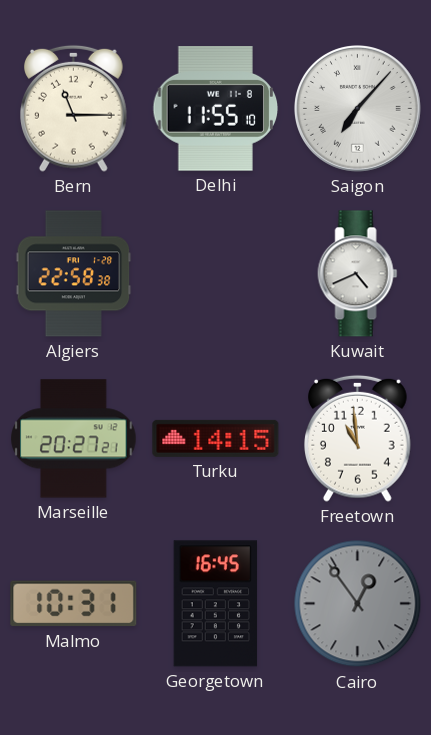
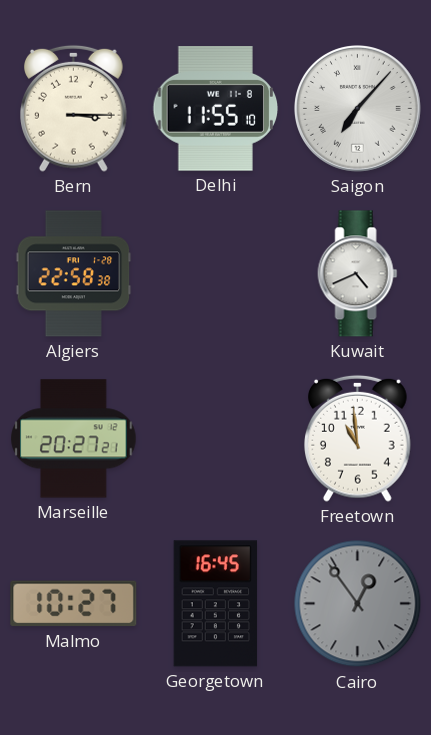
Bern: 11:15 -> 3:15 (74, 108)
Turku: 14:15 -> none (216, 438)
Malmo: 10:31 -> 10:27 (74, 604)
